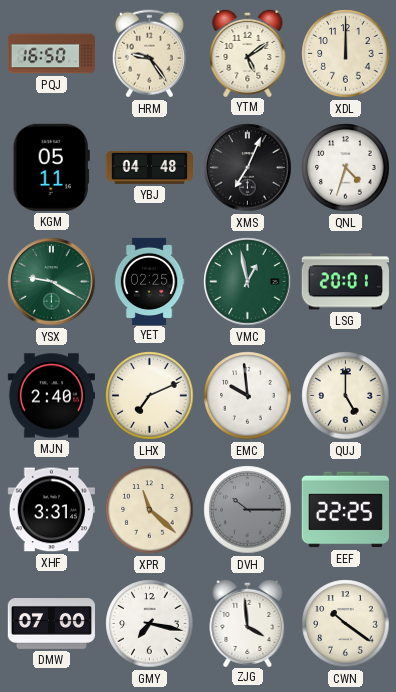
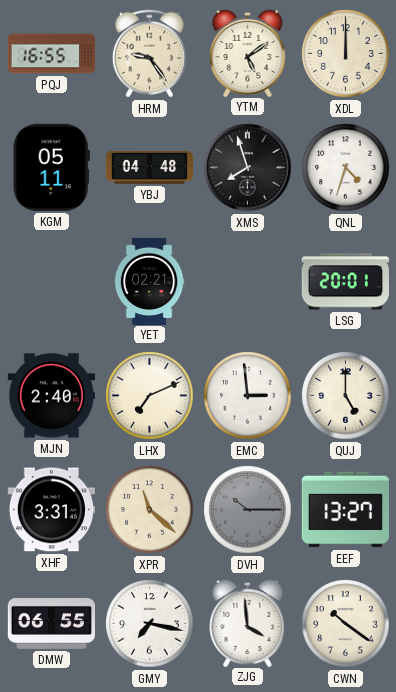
PQJ: 16:50 -> 16:55 (52, 54)
XMS: 7:04 -> 7:57 (248, 168)
YSX: 9:20 -> none (52, 282)
YET: 02:25 -> 02:21 (149, 281)
VMC: 12:58 -> none (248, 282)
EMC: 9:59 -> 2:59 (248, 396)
EEF: 22:25 -> 13:27 (345, 510)
DMW: 07:00 -> 06:55 (51, 624)
